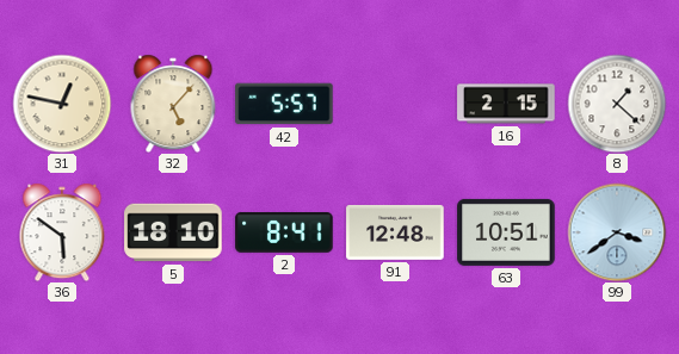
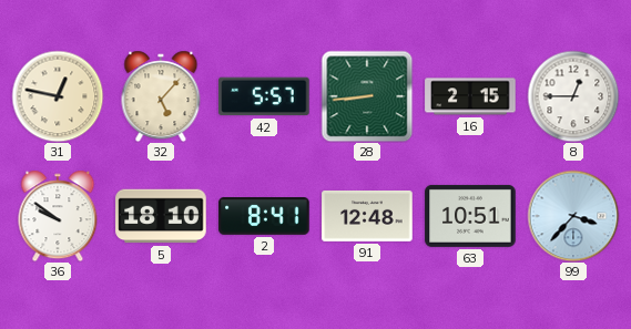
28: none -> 8:44 (367, 96)
8: 1:22 -> 12:45 (573, 96)
36: 5:51 -> 9:51 (58, 216)
99: 3:39 -> 3:37 (573, 216)
